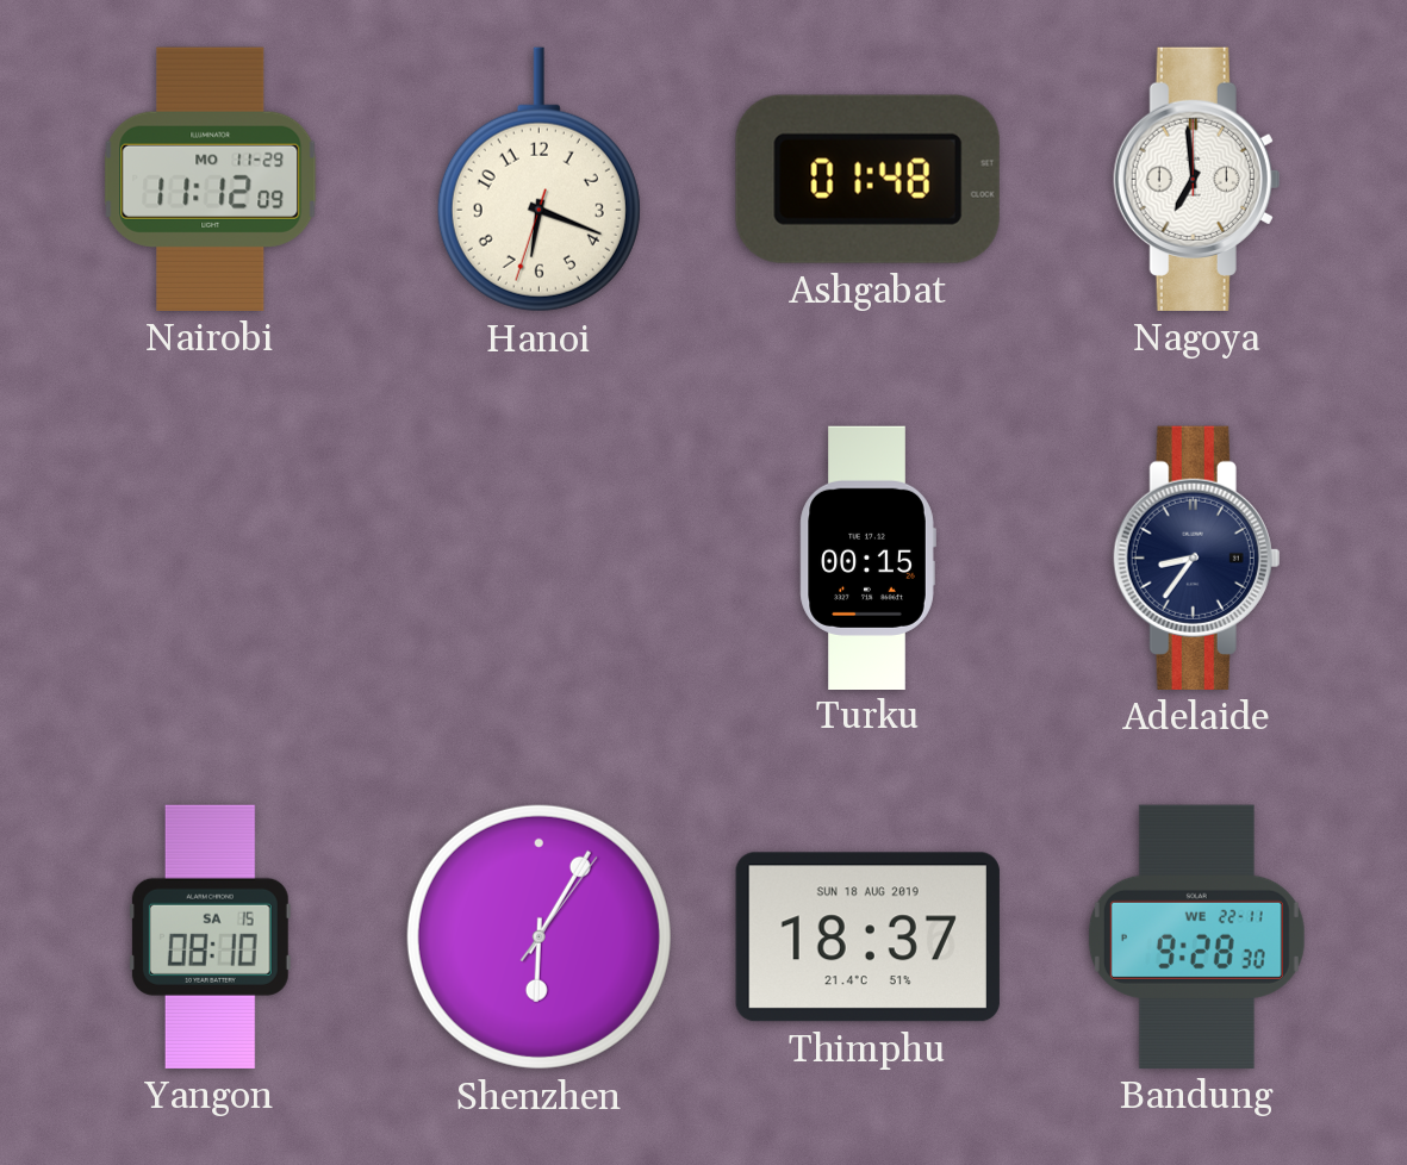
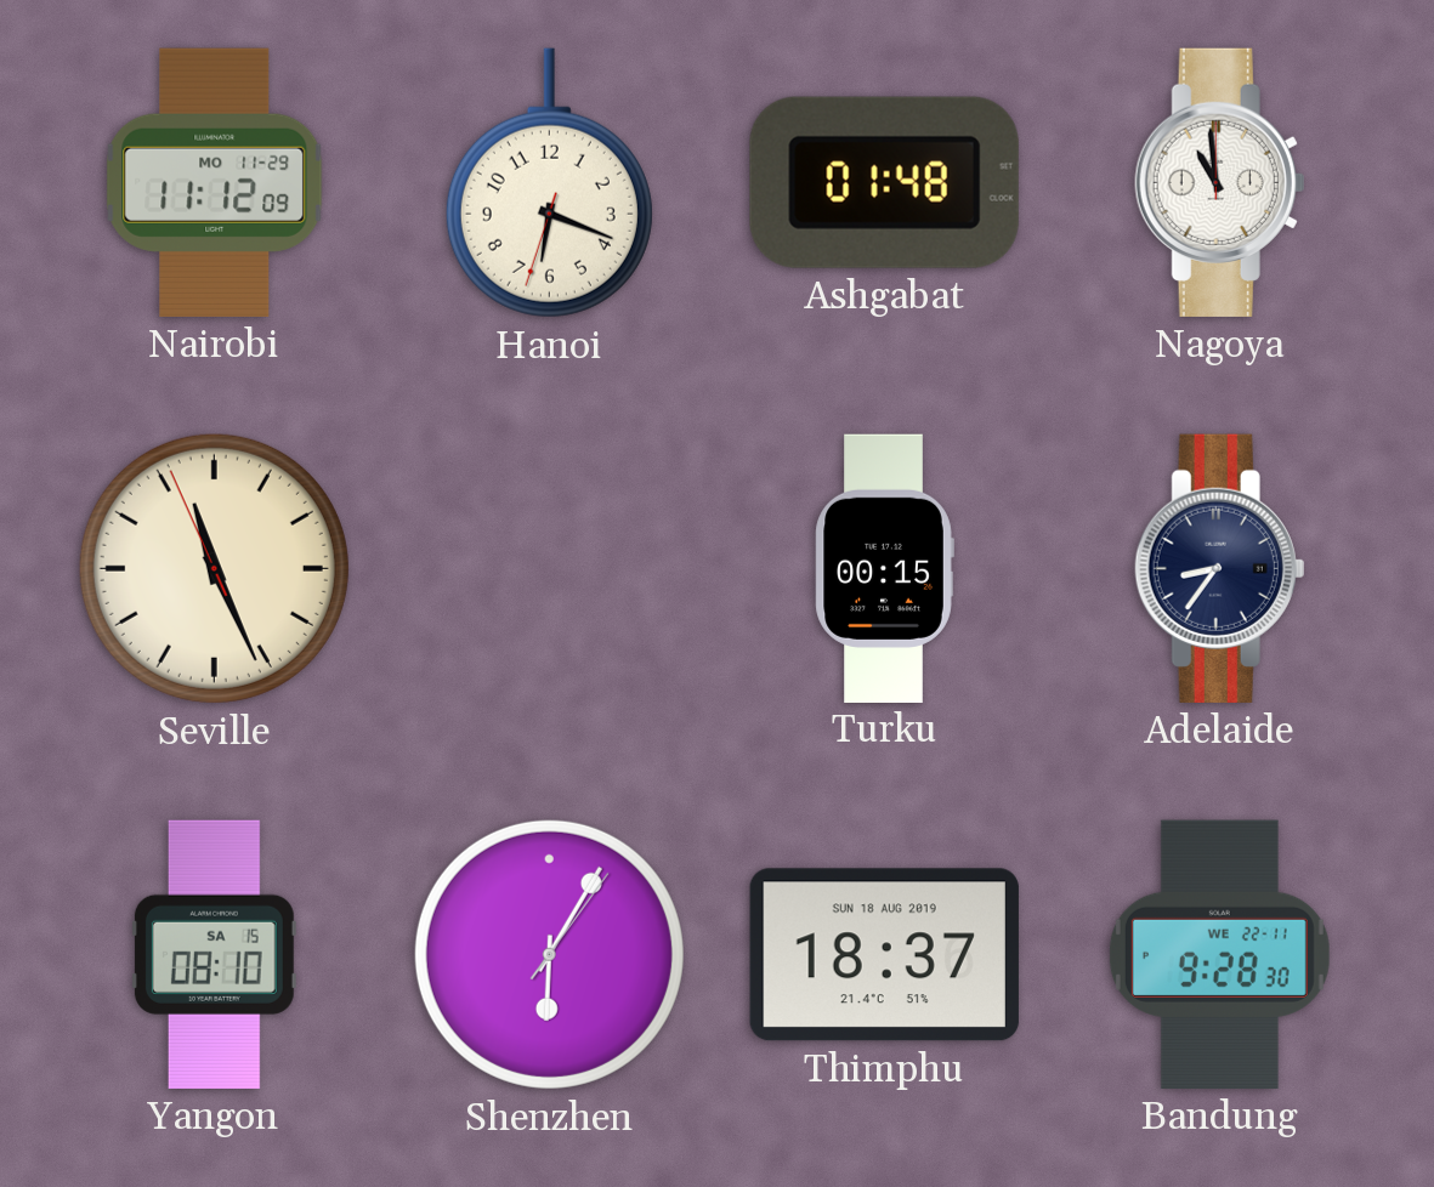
Nagoya: 6:59 -> 10:59 (1220, 182)
Seville: none -> 11:25 (214, 568)
